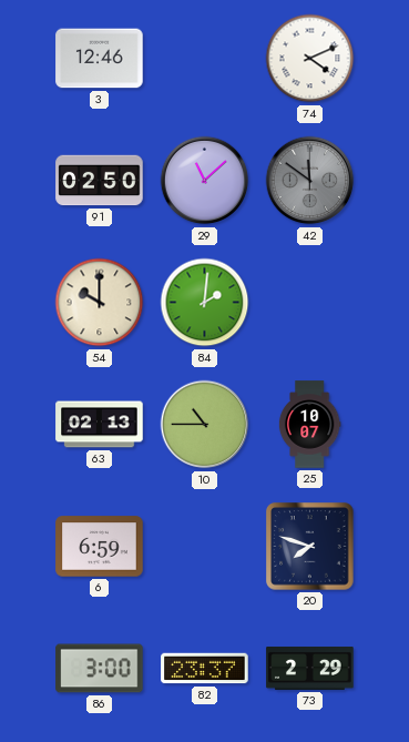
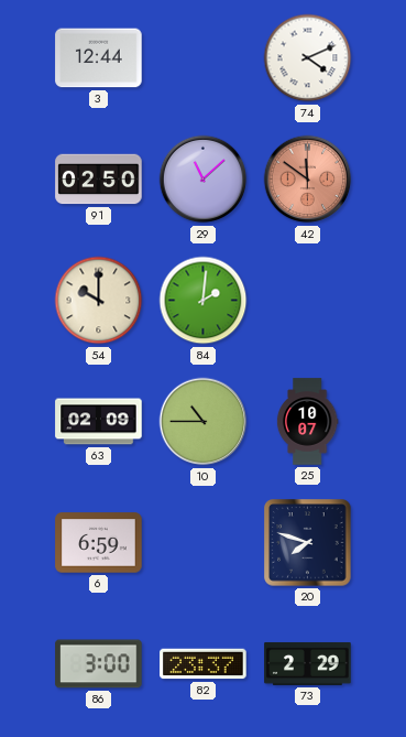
3: 12:46 -> 12:44 (99, 58)
42 dial: grey -> salmon (308, 180)
63: 02:13 -> 02:09 (99, 422)
